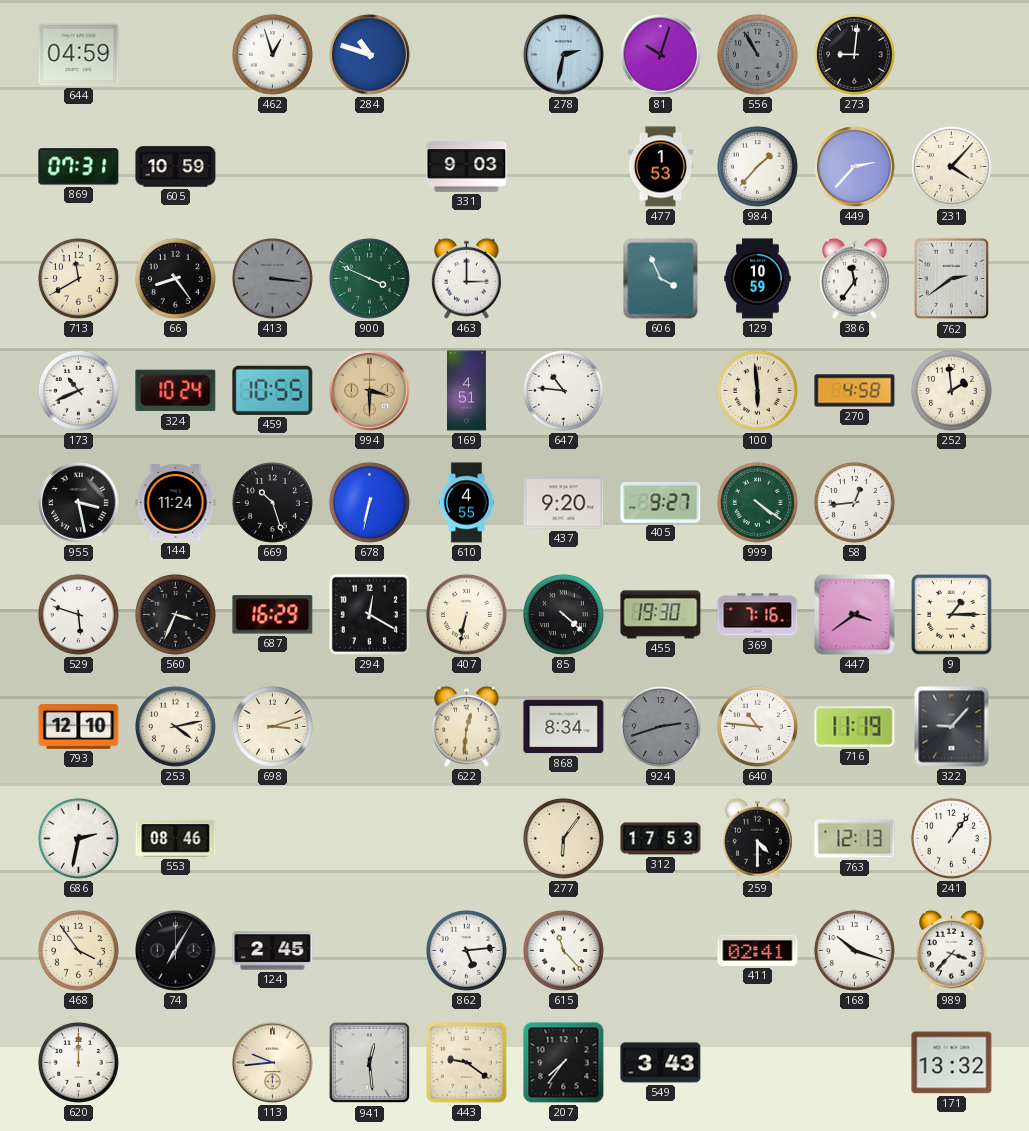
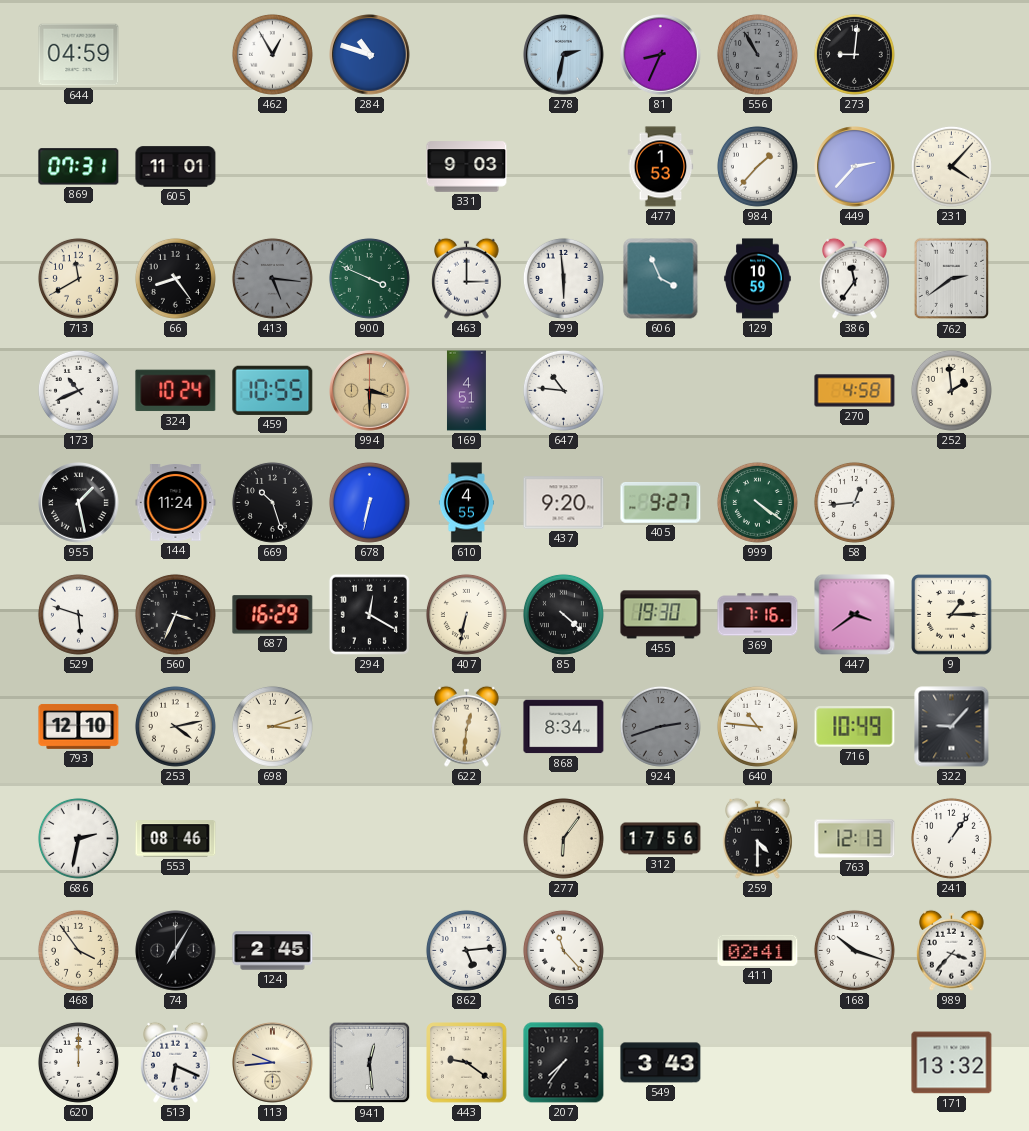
462: 12:57 -> 12:55 (272, 54)
81: 10:03 -> 8:34 (661, 55)
605: 10:59 -> 11:01 (176, 167)
413: 3:16 -> 5:16 (272, 278)
799: none -> 5:59 (563, 278)
100: 5:59 -> none (757, 390)
955: 3:28 -> 1:28 (79, 503)
716: 11:19 -> 10:49 (855, 727)
312: 17:53 -> 17:56 (661, 839)
513: none -> 6:19 (176, 1062)
